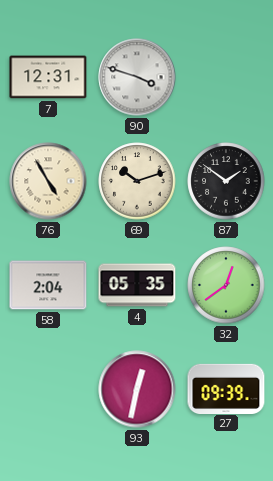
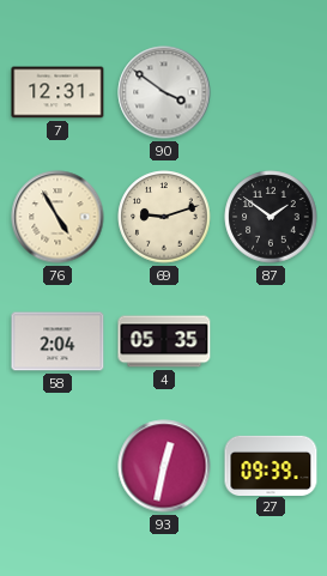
90: 3:48 -> 3:51 (164, 92)
69: 10:12 -> 9:12 (164, 217)
32: 12:39 -> none (226, 285)
